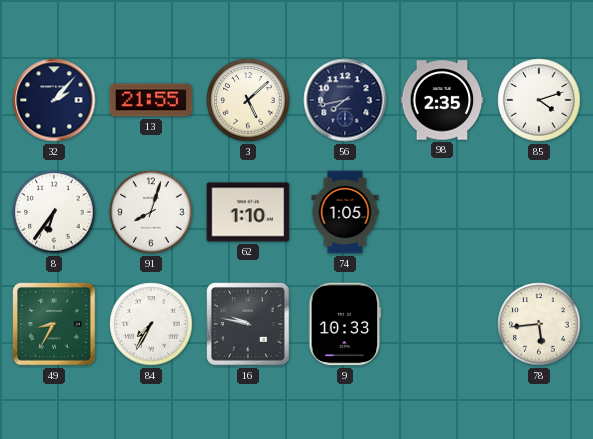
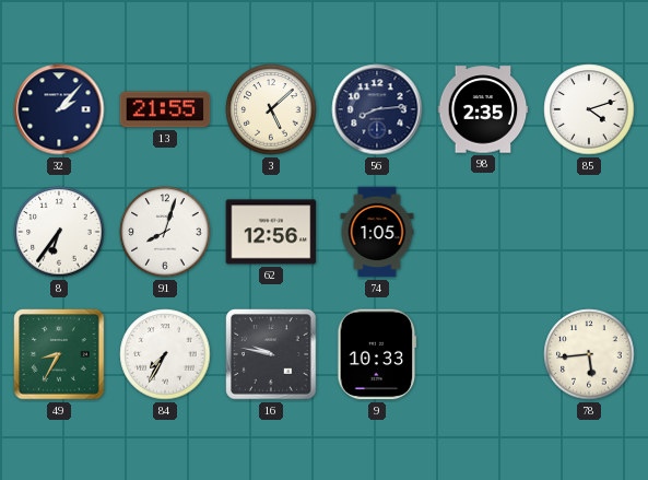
56: 7:43 -> 8:14 (377, 109)
62: 1:10 -> 12:56 (271, 232)
